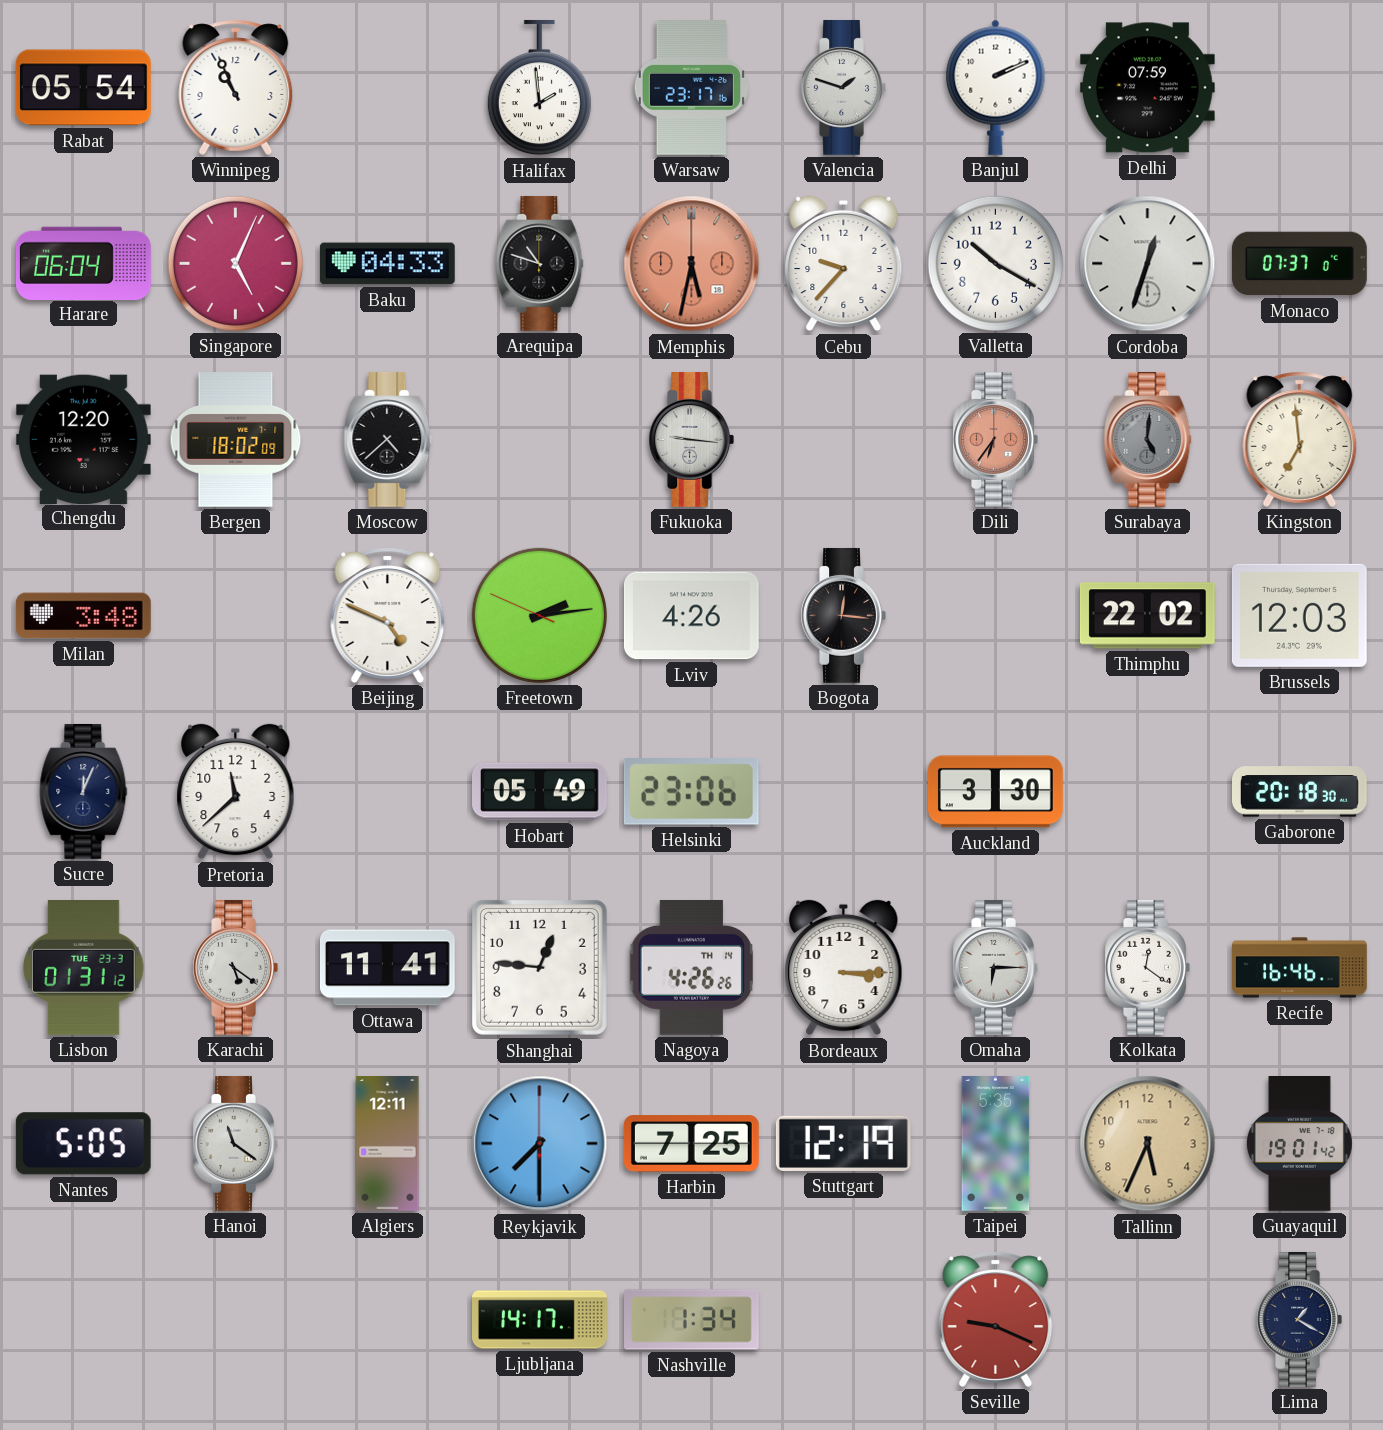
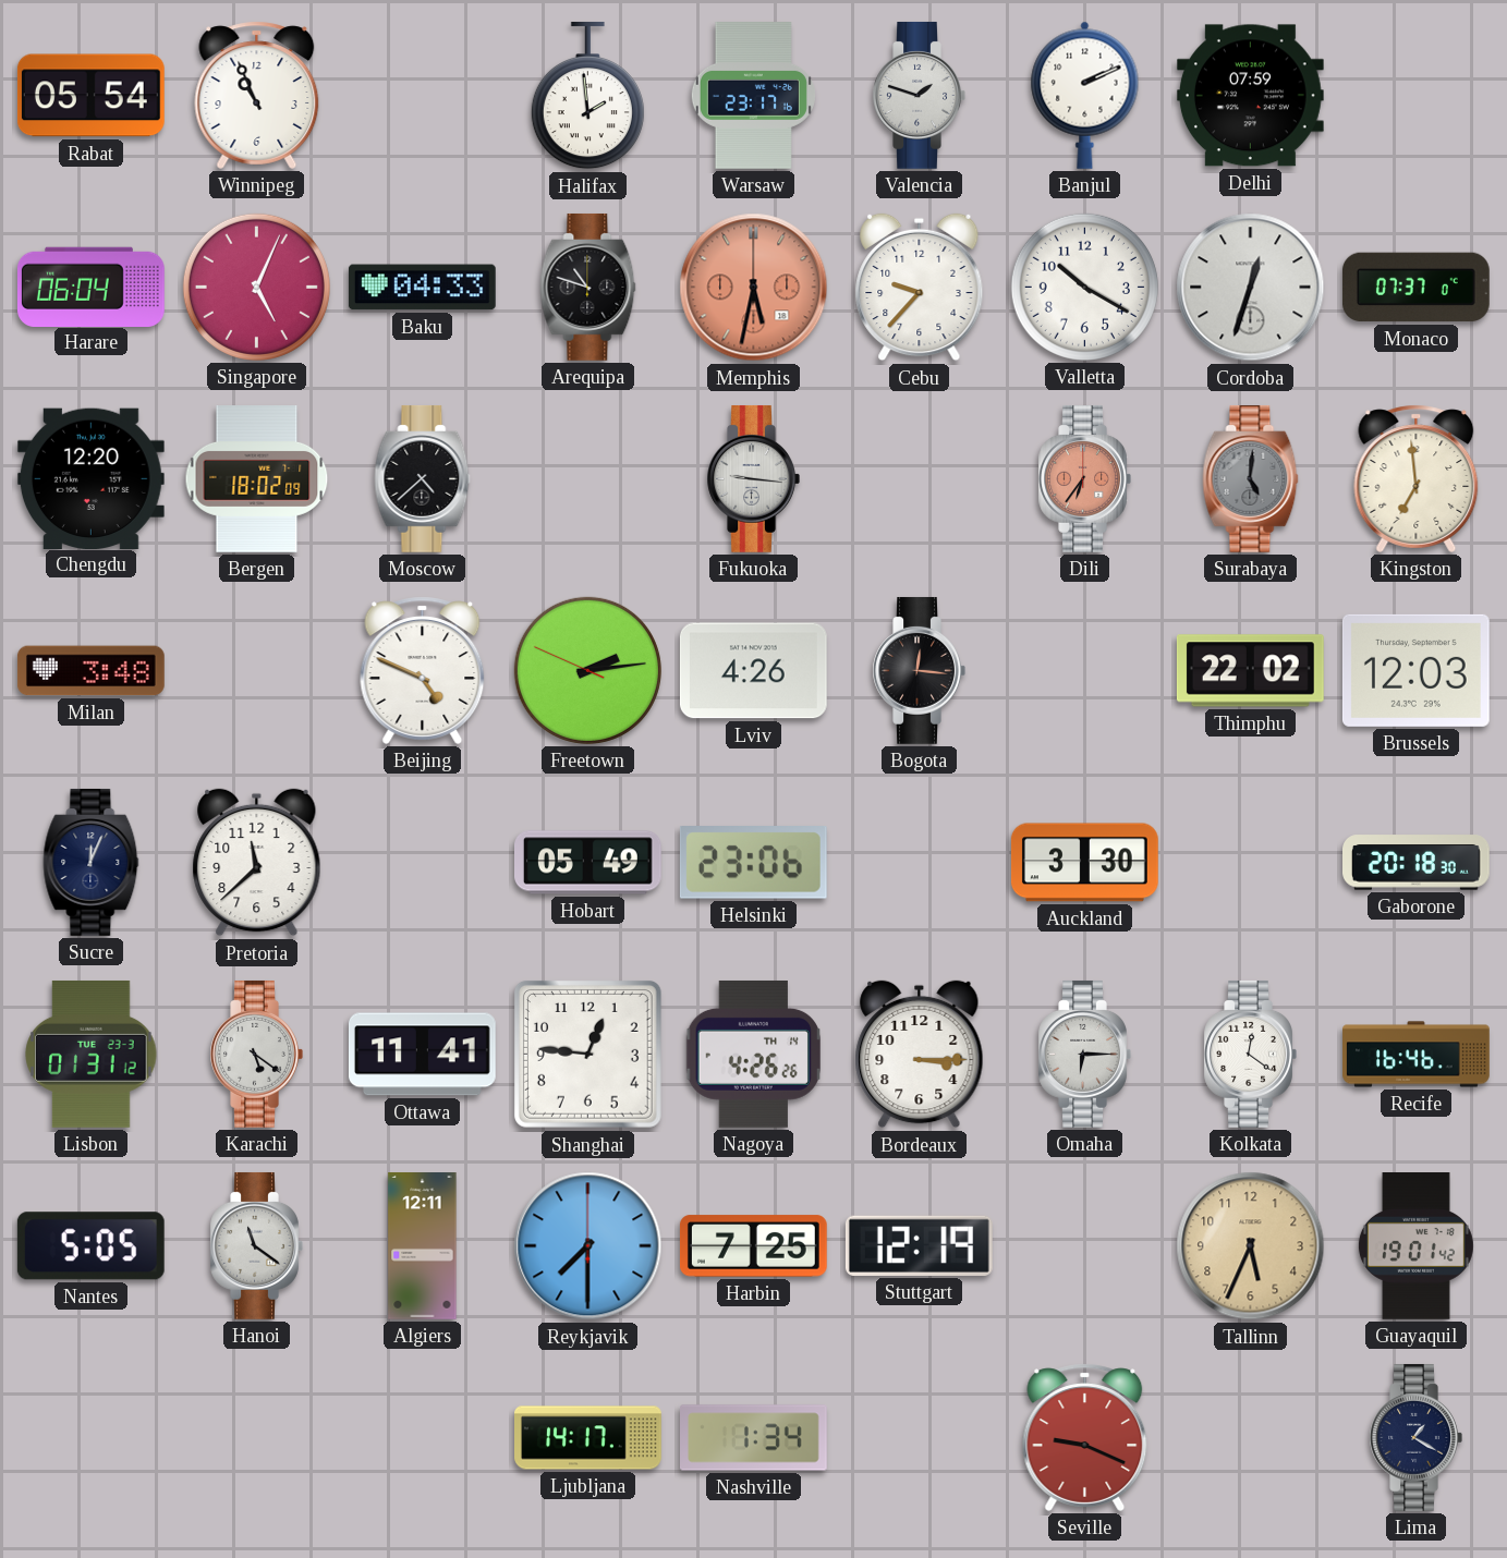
Taipei: 5:35 -> none (996, 1144)
